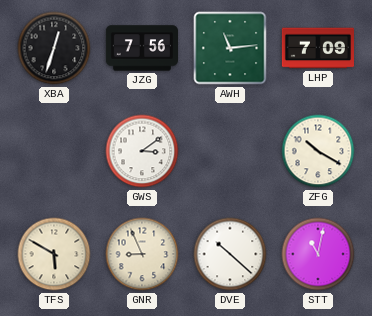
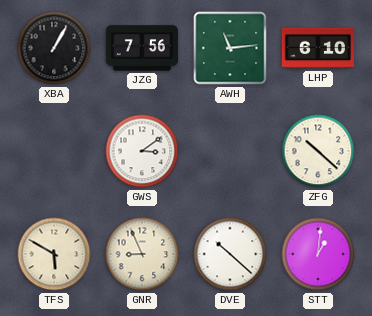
XBA: 12:33 -> 1:05 (54, 48)
LHP: 7:09 -> 6:10 (317, 48)
ZFG: 10:20 -> 10:22 (318, 151)
STT: 11:02 -> 1:01 (318, 254)
